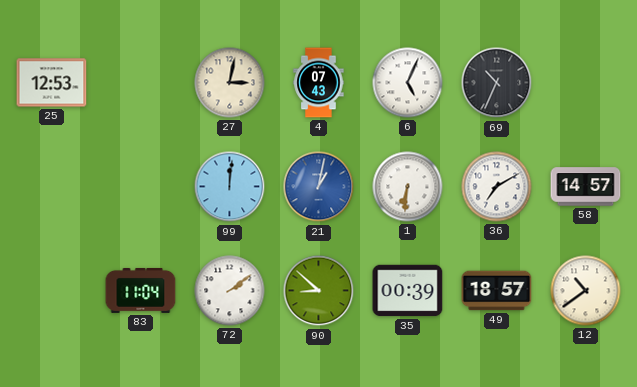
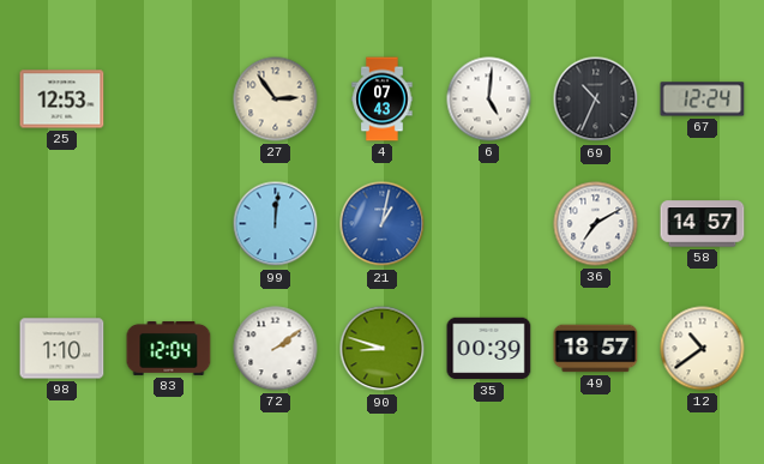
27: 3:02 -> 2:54 (276, 100)
6: 5:04 -> 5:01 (489, 100)
67: none -> 12:24 (703, 100)
1: 6:31 -> none (408, 187)
98: none -> 1:10 (62, 349)
83: 11:04 -> 12:04 (169, 348)
90: 8:52 -> 8:48 (383, 349)
